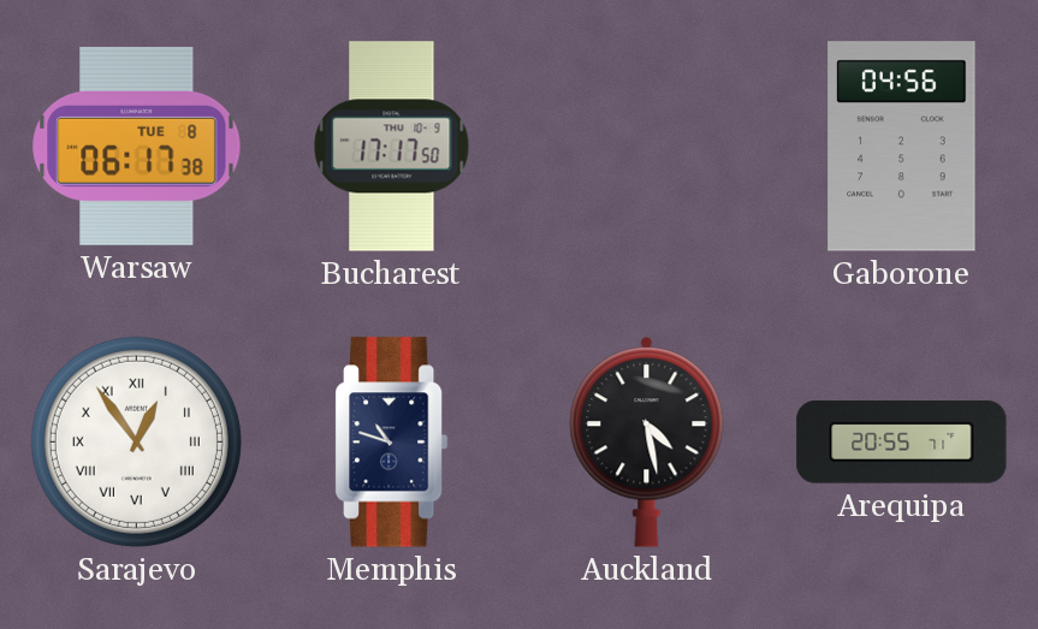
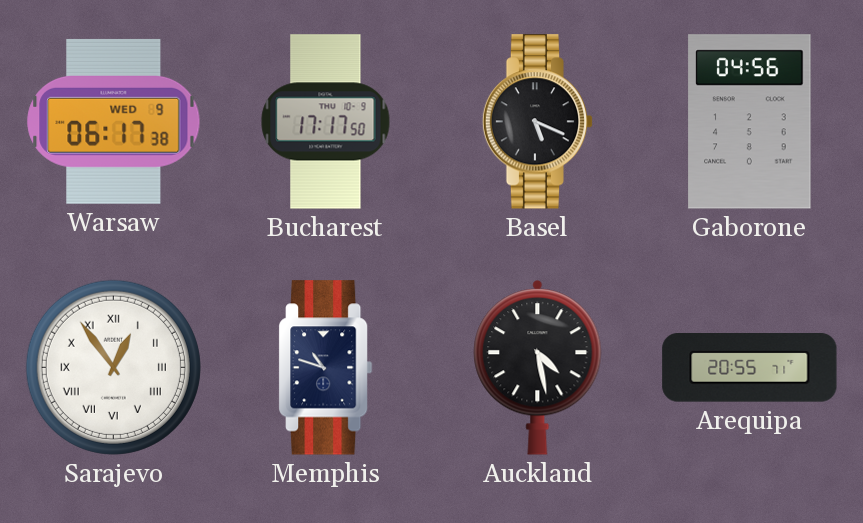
Warsaw date: TUE 8 -> WED 9 (114, 121)
Basel: none -> 5:19 (538, 122)
